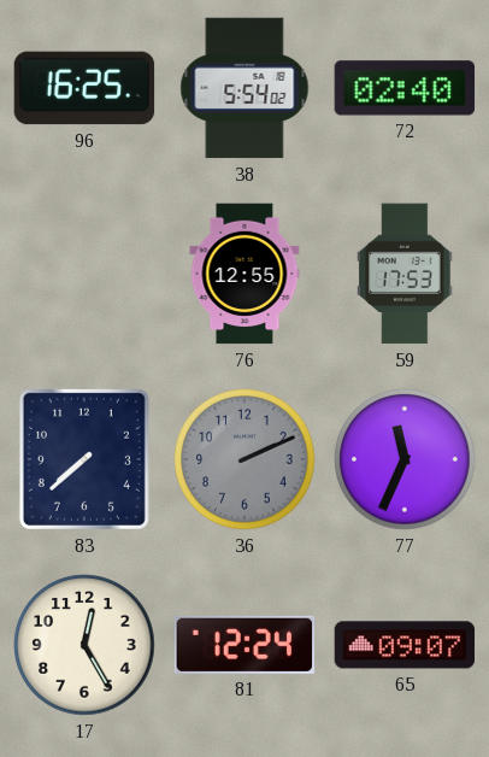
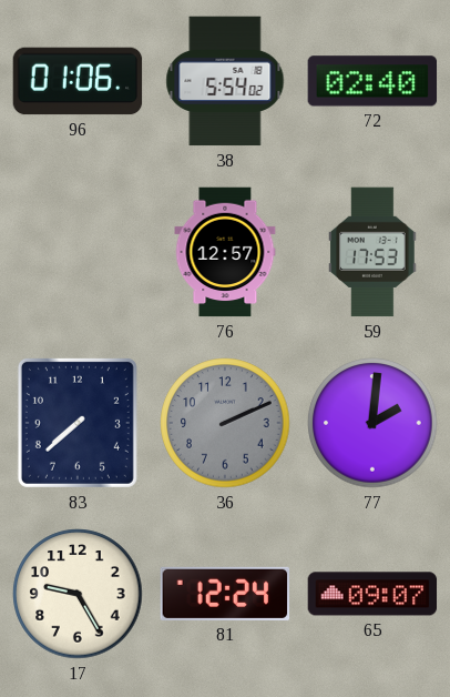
96: 16:25 -> 01:06 (78, 81)
76: 12:55 -> 12:57 (225, 252)
77: 11:34 -> 2:01 (372, 423)
17: 12:25 -> 9:25 (78, 594)
